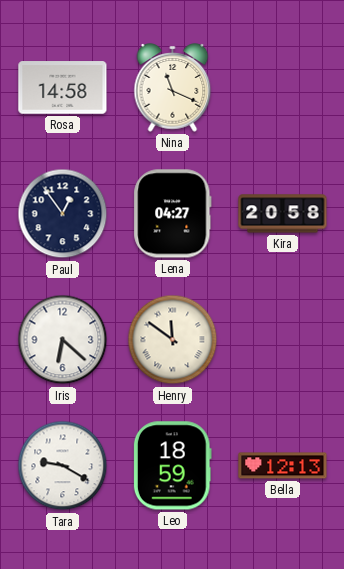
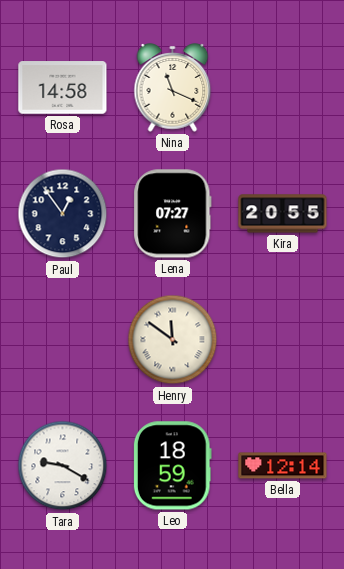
Lena: 04:27 -> 07:27 (173, 214)
Kira: 20:58 -> 20:55 (283, 214)
Iris: 6:22 -> none (63, 340)
Bella: 12:13 -> 12:14 (283, 466)
